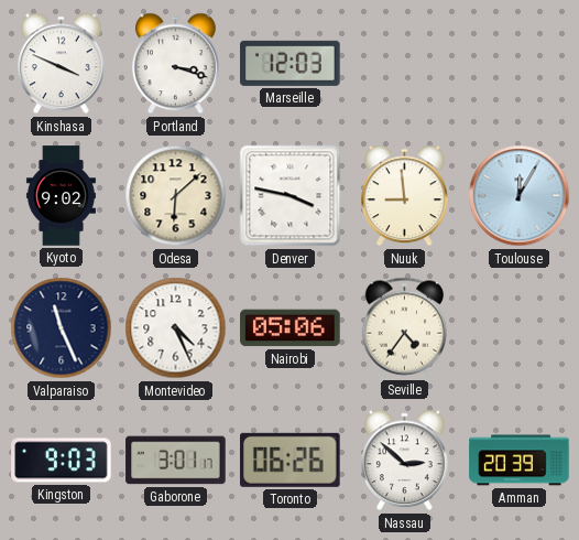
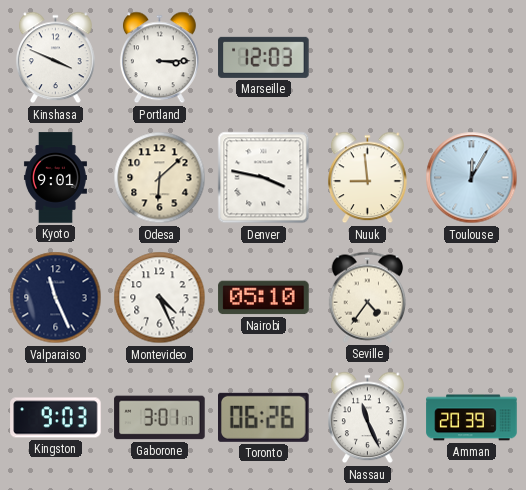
Portland: 3:18 -> 3:15 (159, 58)
Kyoto: 9:02 -> 9:01 (55, 178)
Nairobi: 05:06 -> 05:10 (264, 298)
Nassau: 2:52 -> 11:26 (367, 418)
